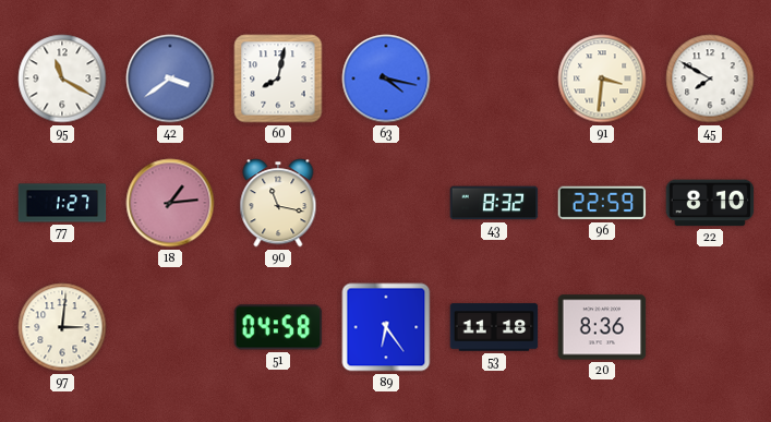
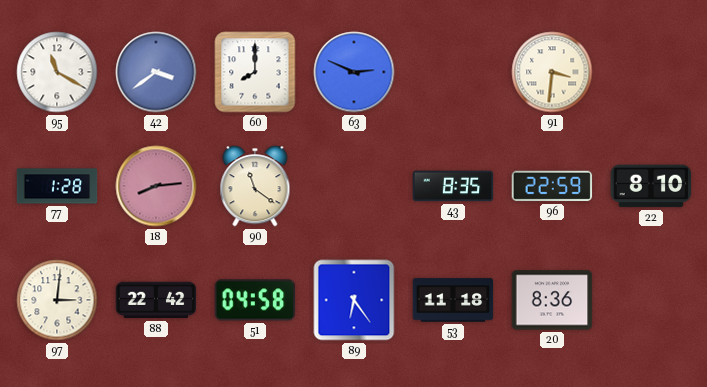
60: 8:02 -> 8:00 (255, 72)
63: 4:17 -> 2:49 (354, 72)
45: 7:50 -> none (710, 79)
77: 1:27 -> 1:28 (57, 186)
18: 1:14 -> 8:14 (156, 186)
90: 11:17 -> 11:21 (255, 186)
43: 8:32 -> 8:35 (453, 186)
88: none -> 22:42 (156, 300)
